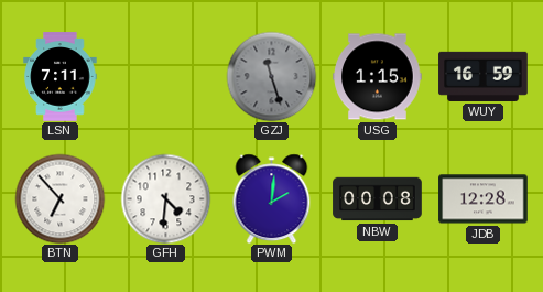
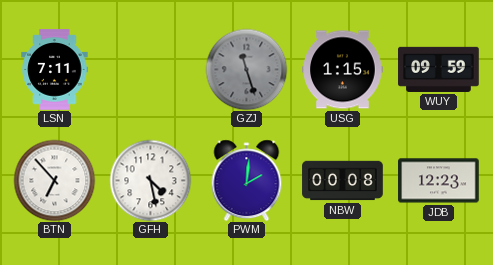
WUY: 16:59 -> 09:59 (439, 69)
GFH: 4:31 -> 4:28 (150, 180)
JDB: 12:28 -> 12:23 (439, 181)
